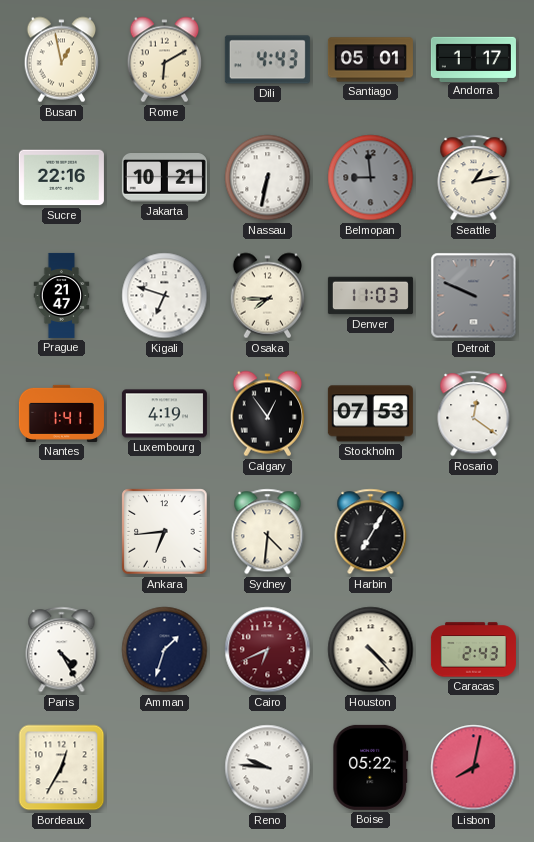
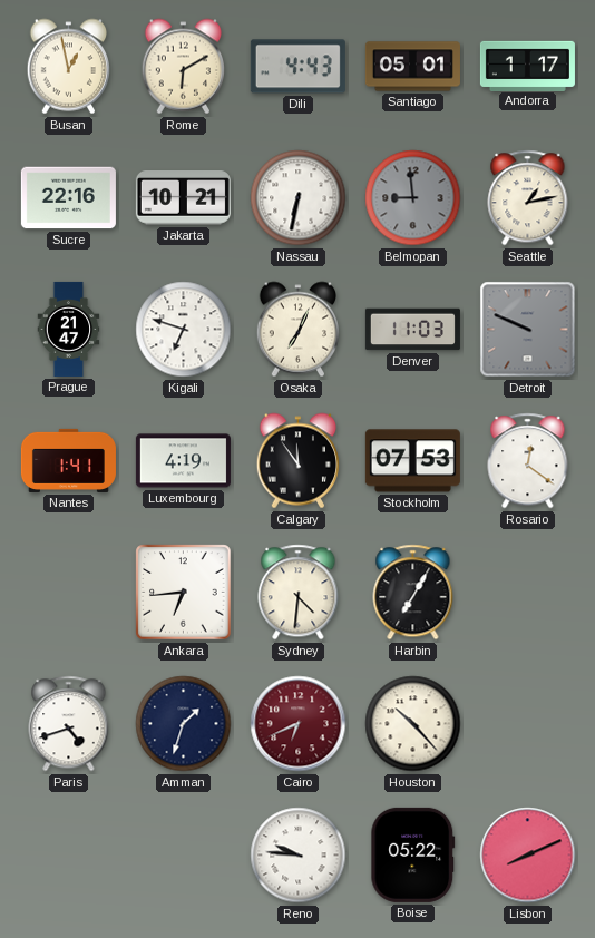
Osaka: 7:45 -> 7:04 (297, 330)
Calgary: 12:54 -> 11:54 (297, 461)
Paris: 4:25 -> 4:42 (69, 724)
Houston: 4:23 -> 10:23 (413, 724)
Caracas: 2:43 -> none (473, 650)
Bordeaux: 12:35 -> none (62, 768)
Lisbon: 8:02 -> 8:11 (528, 856)
